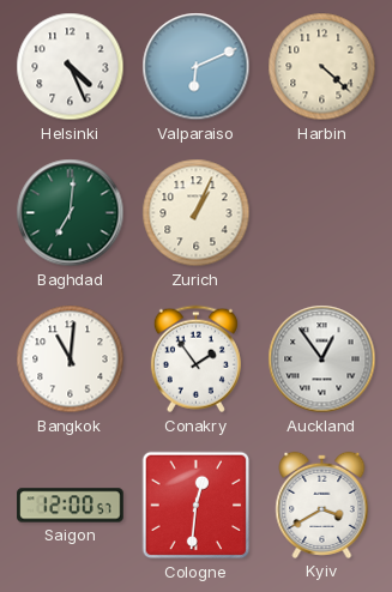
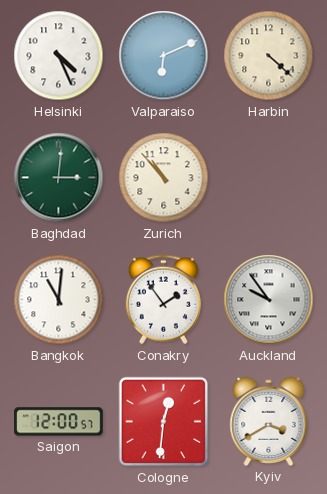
Baghdad: 7:01 -> 3:01 (59, 178)
Zurich: 1:04 -> 10:53 (164, 178)
Auckland: 12:54 -> 9:54 (269, 300)
